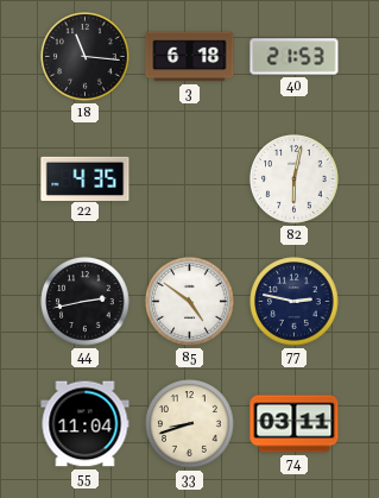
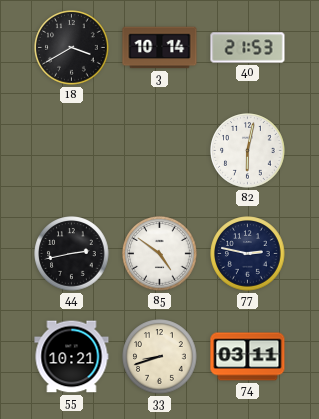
18: 11:16 -> 3:40 (72, 48)
3: 6:18 -> 10:14 (160, 48)
22: 4:35 -> none (86, 178)
55: 11:04 -> 10:21 (72, 357)
